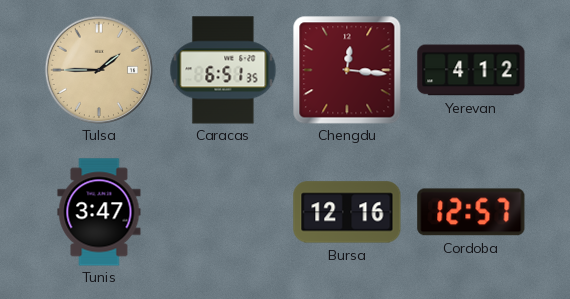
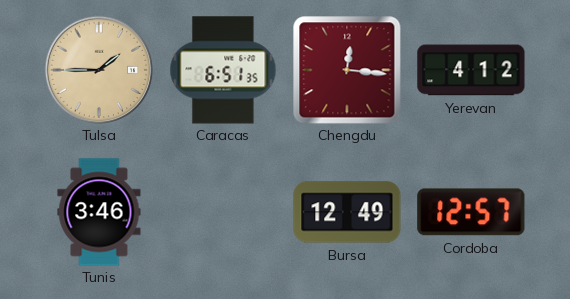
Tunis: 3:47 -> 3:46 (99, 212)
Bursa: 12:16 -> 12:49 (347, 212)
